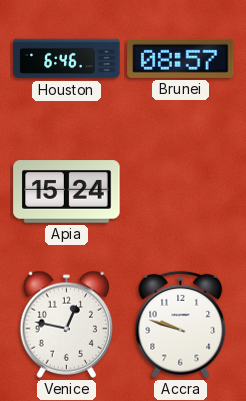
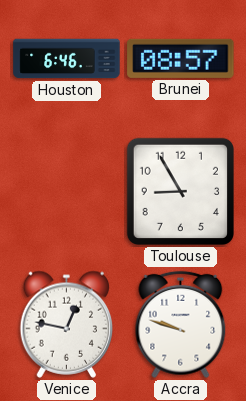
Apia: 15:24 -> none (67, 192)
Toulouse: none -> 8:55 (180, 191)
